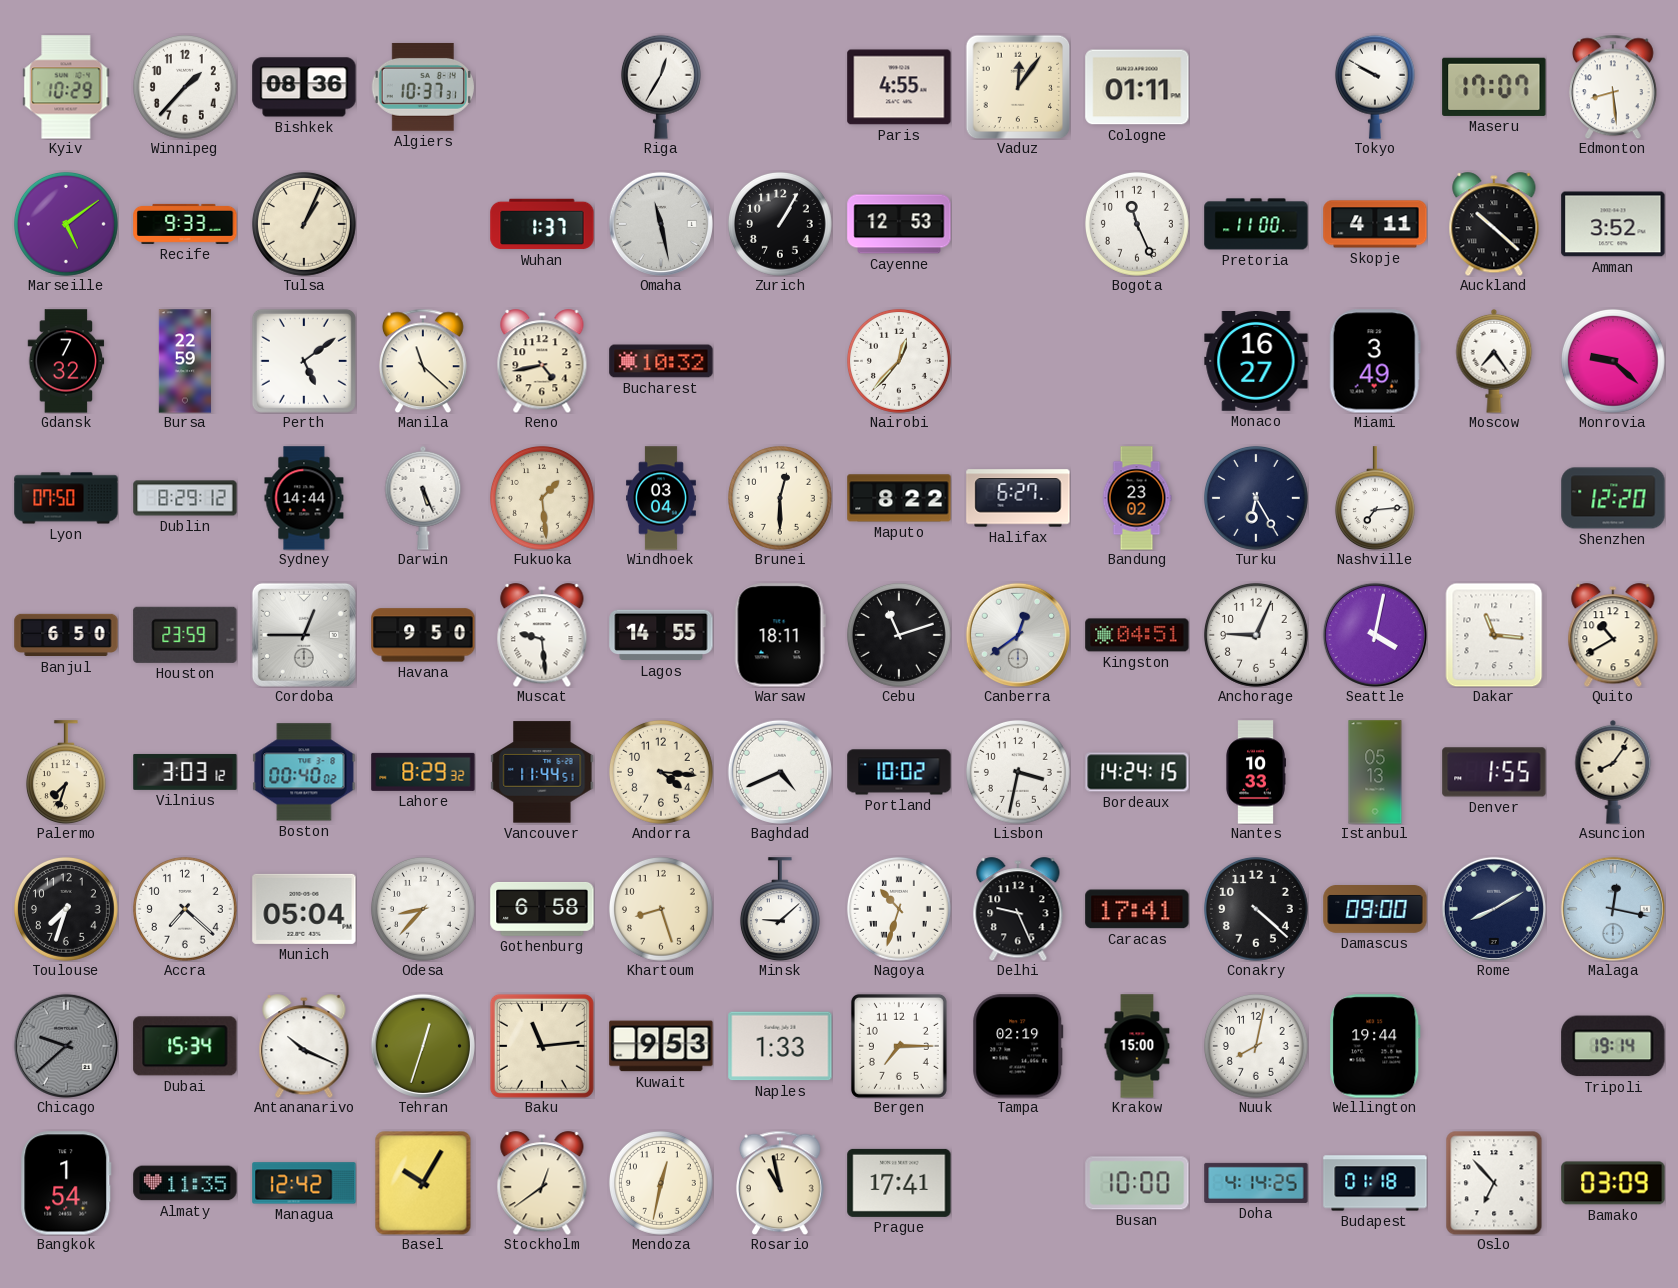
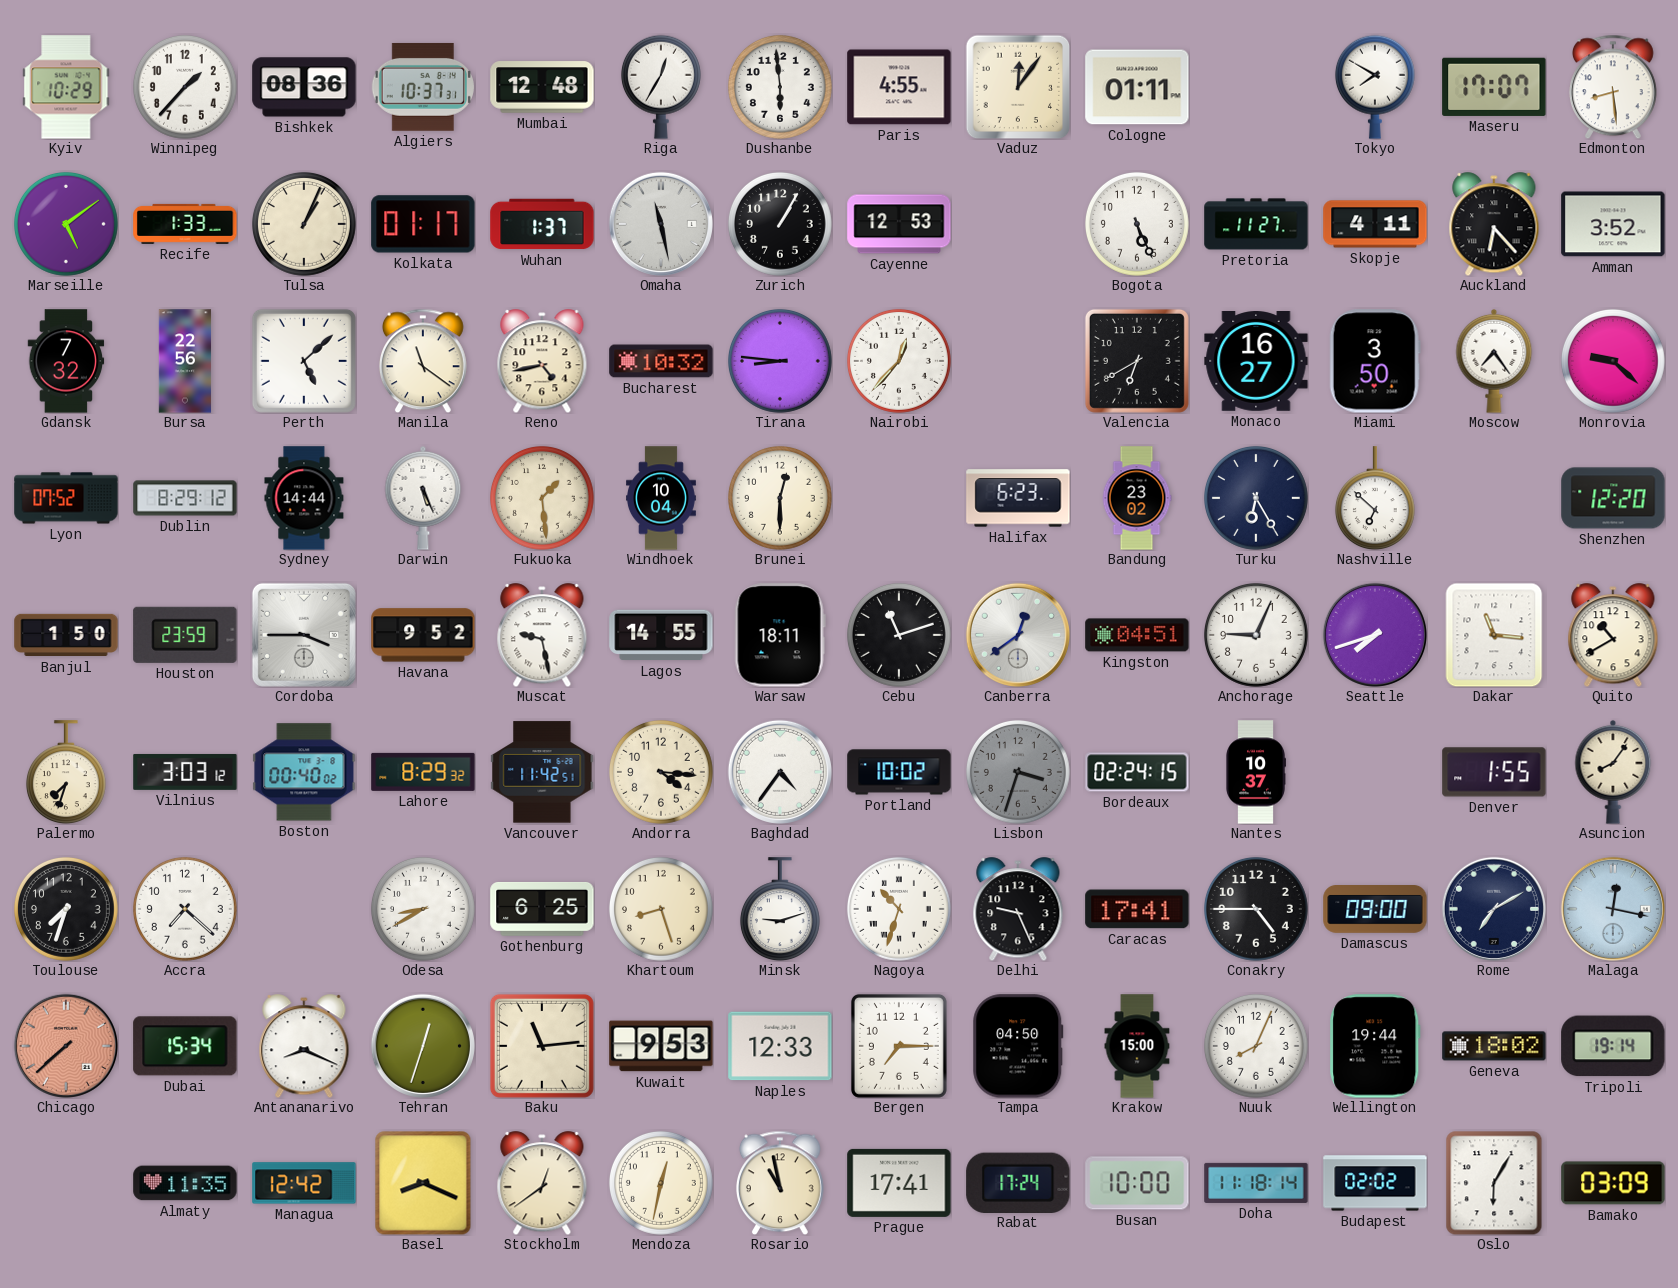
Mumbai: none -> 12:48 (542, 87)
Dushanbe: none -> 5:59 (780, 87)
Tokyo: 9:50 -> 7:50 (1375, 87)
Recife: 9:33 -> 1:33 (185, 224)
Kolkata: none -> 01:17 (423, 224)
Bogota: 11:26 -> 5:26 (1137, 224)
Pretoria: 11:00 -> 11:27 (1256, 224)
Auckland: 10:22 -> 6:23 (1494, 224)
Bursa: 22:59 -> 22:56 (185, 361)
Perth: 5:09 -> 5:08 (304, 361)
Manila: 11:22 -> 11:21 (423, 361)
Tirana: none -> 8:46 (780, 361)
Valencia: none -> 6:40 (1137, 361)
Miami: 3:49 -> 3:50 (1375, 361)
Lyon: 07:50 -> 07:52 (66, 498)
Windhoek: 03:04 -> 10:04 (662, 498)
Maputo: 8:22 -> none (899, 498)
Halifax: 6:27 -> 6:23 (1018, 498)
Nashville: 7:14 -> 6:52 (1375, 498)
Banjul: 6:50 -> 1:50 (66, 635)
Cordoba: 12:45 -> 3:45 (304, 635)
Havana: 9:50 -> 9:52 (423, 635)
Muscat: 9:29 -> 9:28 (542, 635)
Seattle: 4:02 -> 7:42 (1375, 635)
Vancouver: 11:44 -> 11:42 (542, 772)
Baghdad: 4:41 -> 4:36 (780, 772)
Lisbon: 3:32 -> 3:33 (1018, 772)
Lisbon dial: white -> grey (1018, 772)
Bordeaux: 14:24 -> 02:24 (1137, 772)
Nantes: 10:33 -> 10:37 (1256, 772)
Istanbul: 05:13 -> none (1375, 772)
Munich: 05:04 -> none (304, 909)
Odesa: 8:37 -> 8:40 (423, 909)
Gothenburg: 6:58 -> 6:25 (542, 909)
Minsk: 9:08 -> 9:12 (780, 909)
Conakry: 4:22 -> 4:45 (1256, 909)
Rome: 8:10 -> 7:10 (1494, 909)
Chicago: 9:38 -> 7:38 (66, 1046)
Chicago dial: grey -> salmon (66, 1046)
Antananarivo: 10:19 -> 8:19 (304, 1046)
Naples: 1:33 -> 12:33 (780, 1046)
Tampa: 02:19 -> 04:50 (1018, 1046)
Nuuk: 8:02 -> 8:04 (1256, 1046)
Geneva: none -> 18:02 (1494, 1046)
Bangkok: 1:54 -> none (66, 1183)
Basel: 10:05 -> 8:19 (423, 1183)
Rabat: none -> 17:24 (1018, 1182)
Doha: 4:14 -> 11:18 (1256, 1183)
Budapest: 01:18 -> 02:02 (1375, 1183)
Oslo: 6:53 -> 6:05 (1494, 1183)
